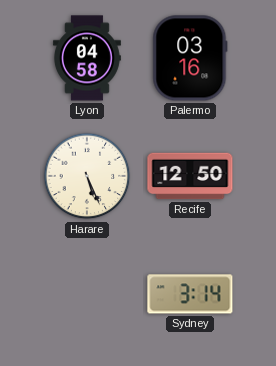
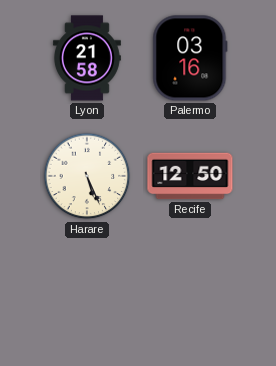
Lyon: 04:58 -> 21:58 (87, 58)
Sydney: 3:14 -> none (190, 294)
